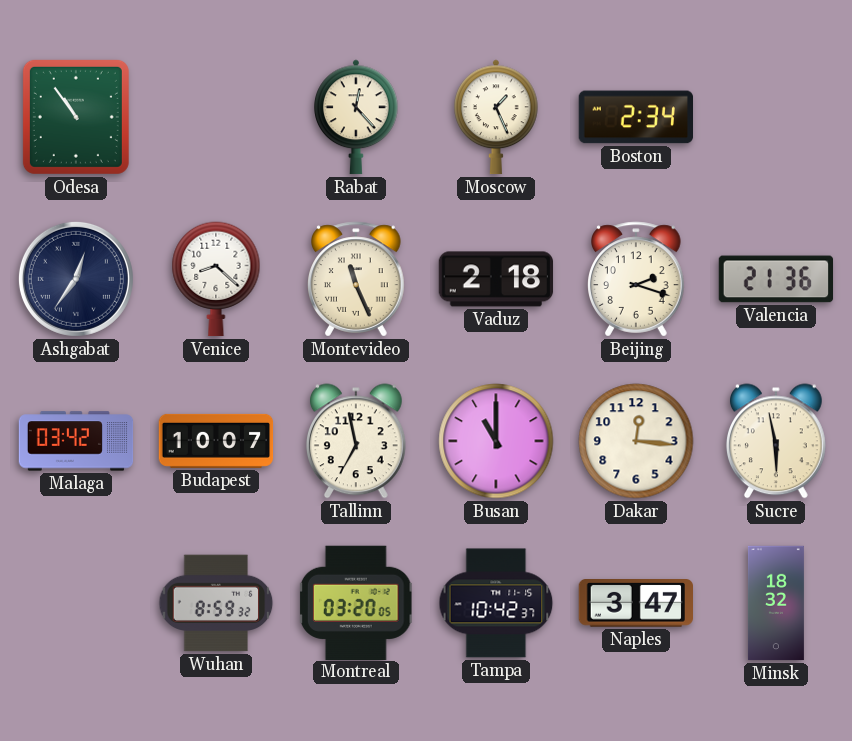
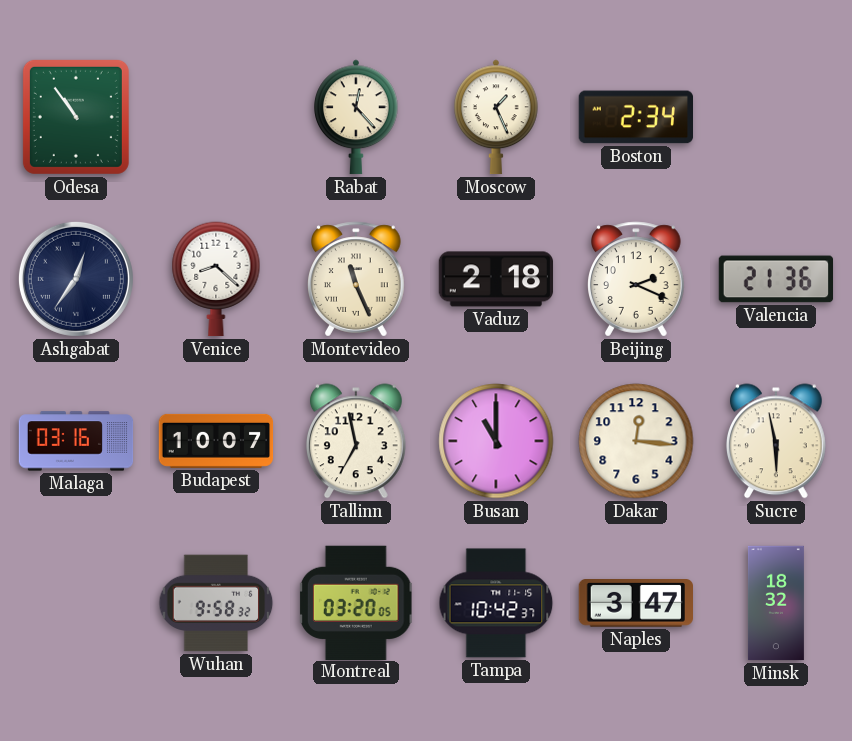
Beijing: 2:18 -> 2:19 (637, 279)
Malaga: 03:42 -> 03:16 (76, 441)
Wuhan: 8:59 -> 9:58 (216, 603)
